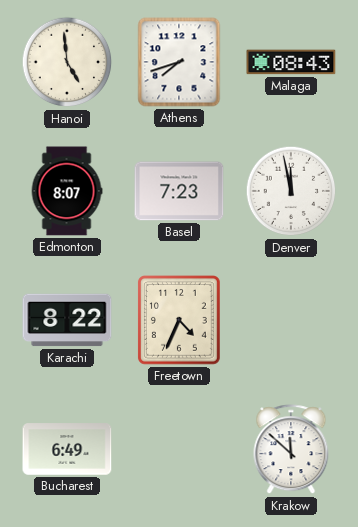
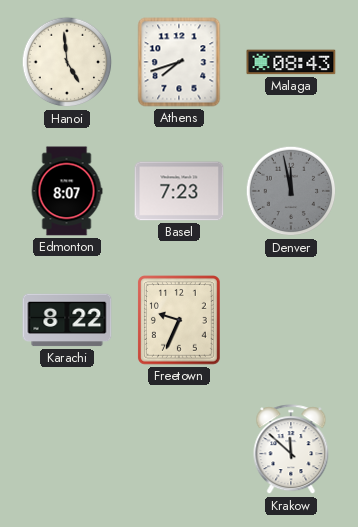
Denver dial: white -> grey (291, 191)
Freetown: 4:34 -> 9:34 (180, 321)
Bucharest: 6:49 -> none (67, 449)
